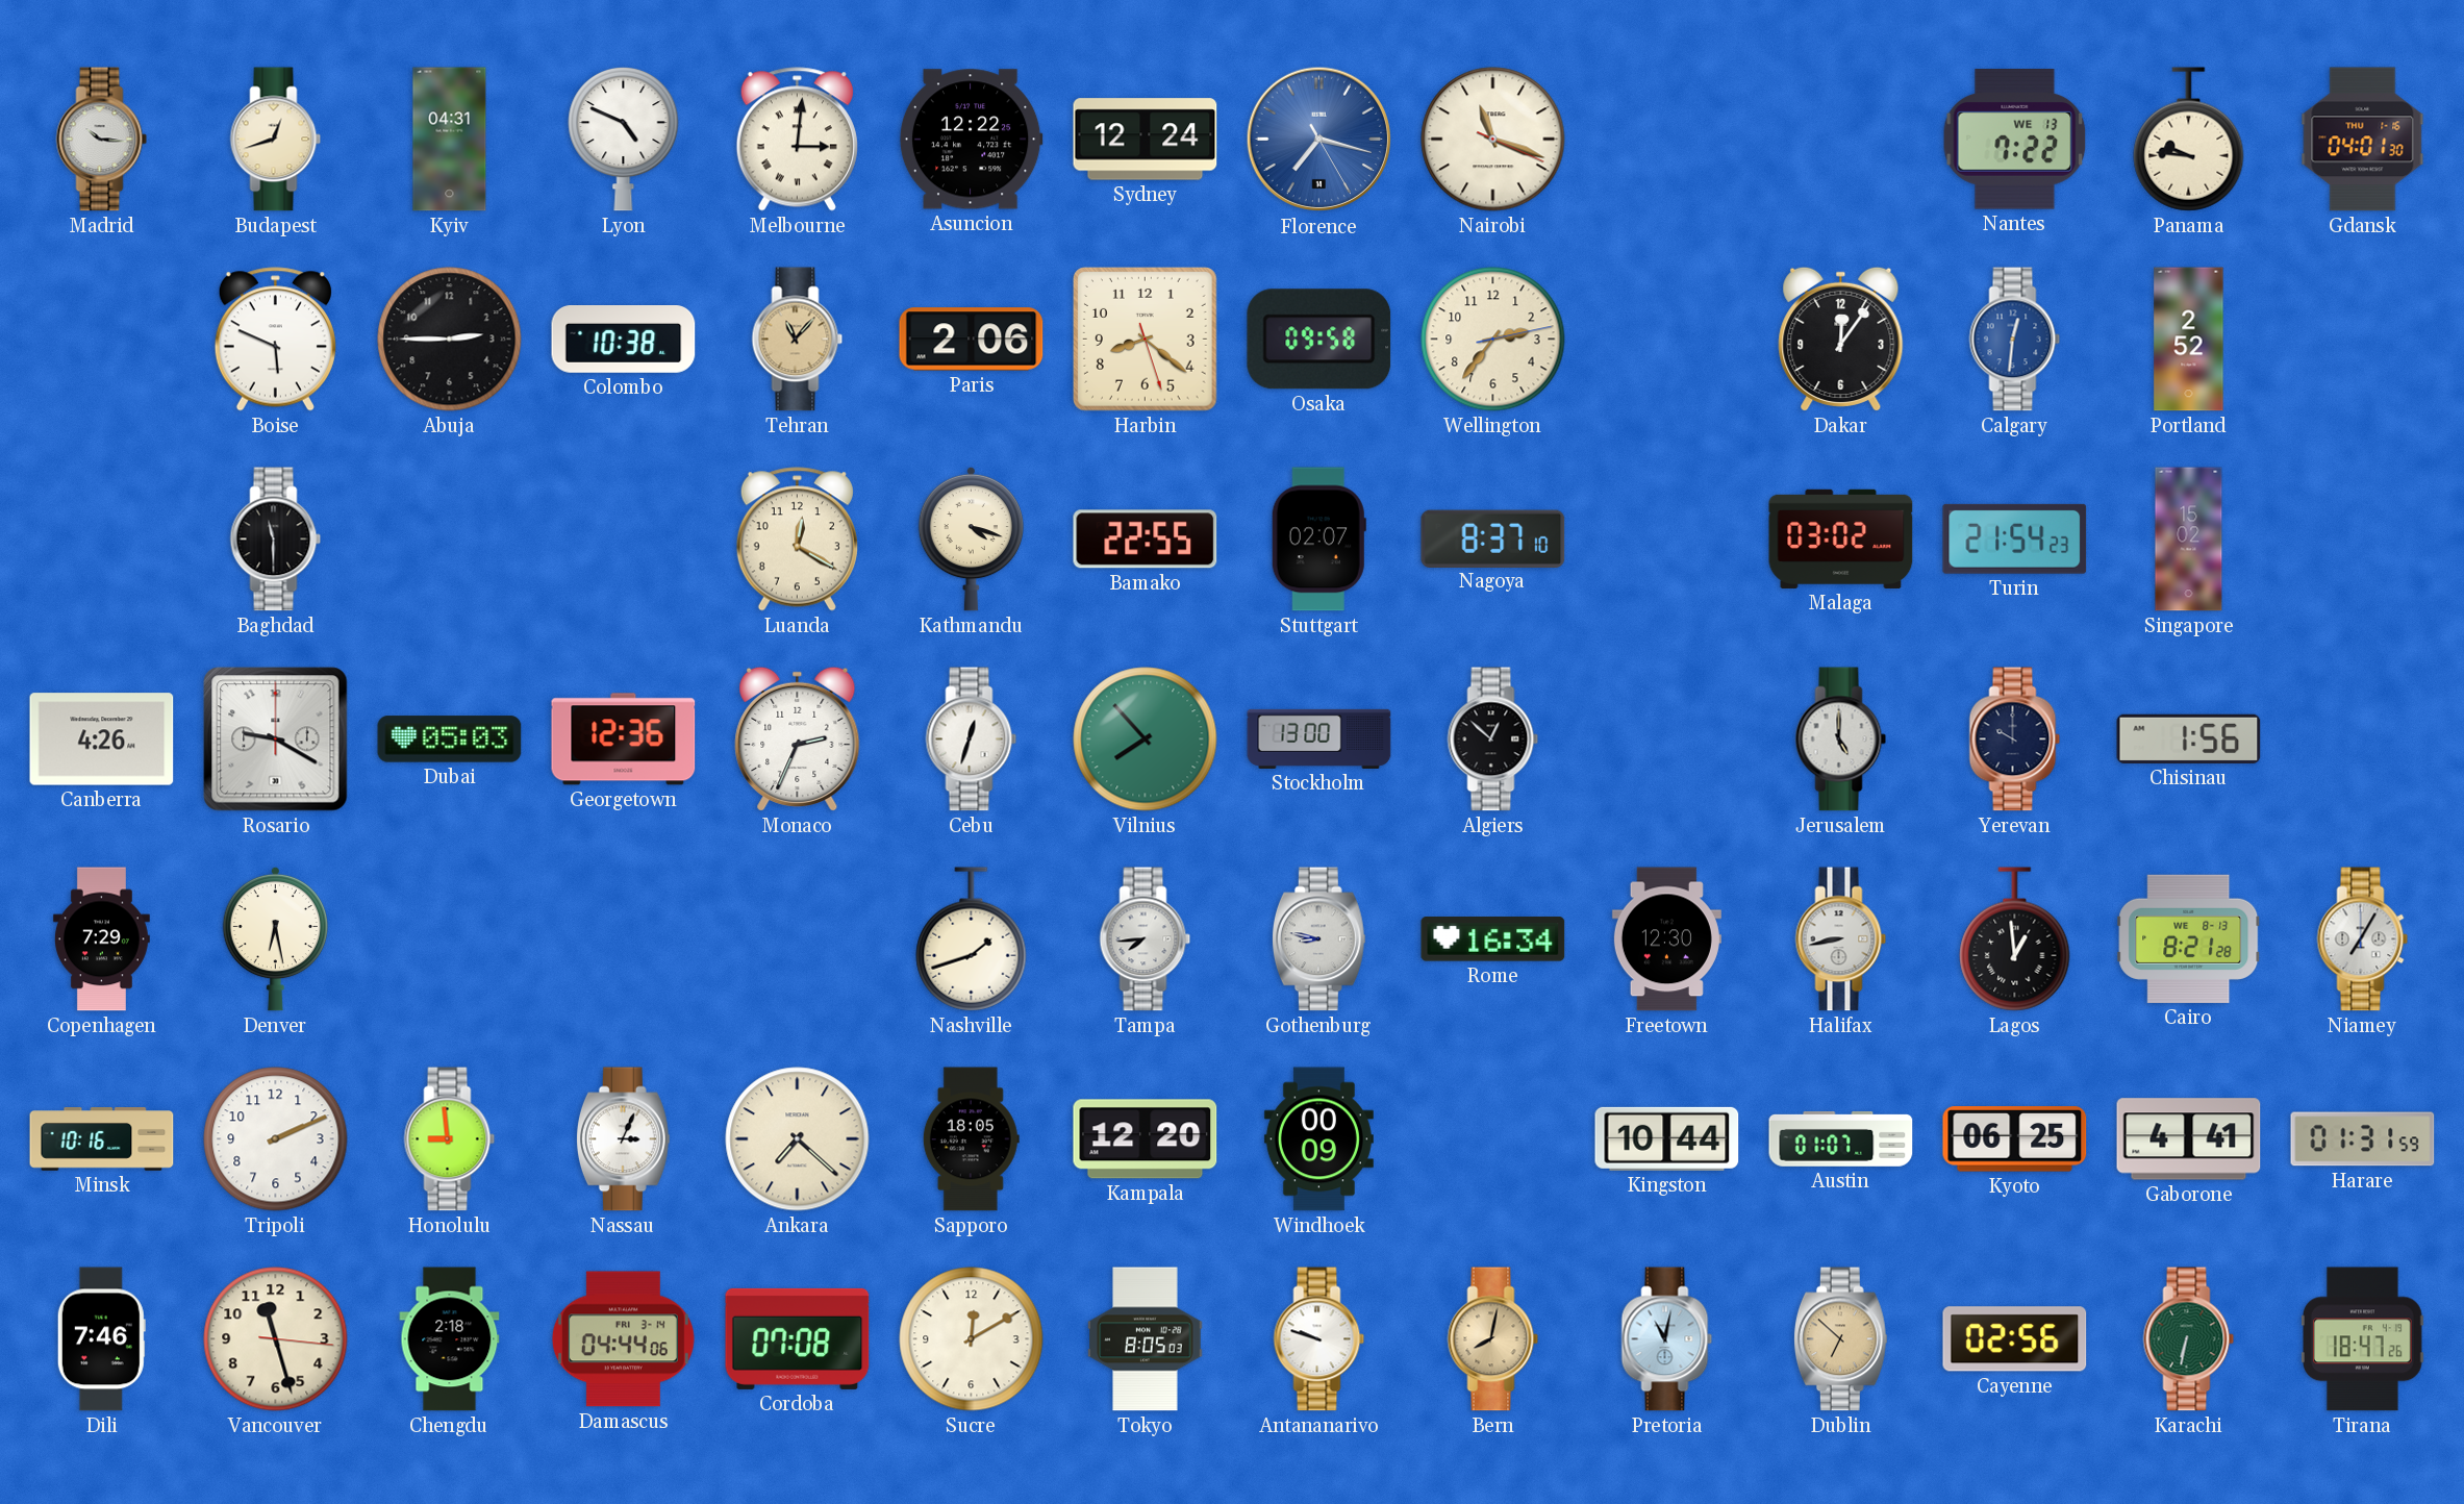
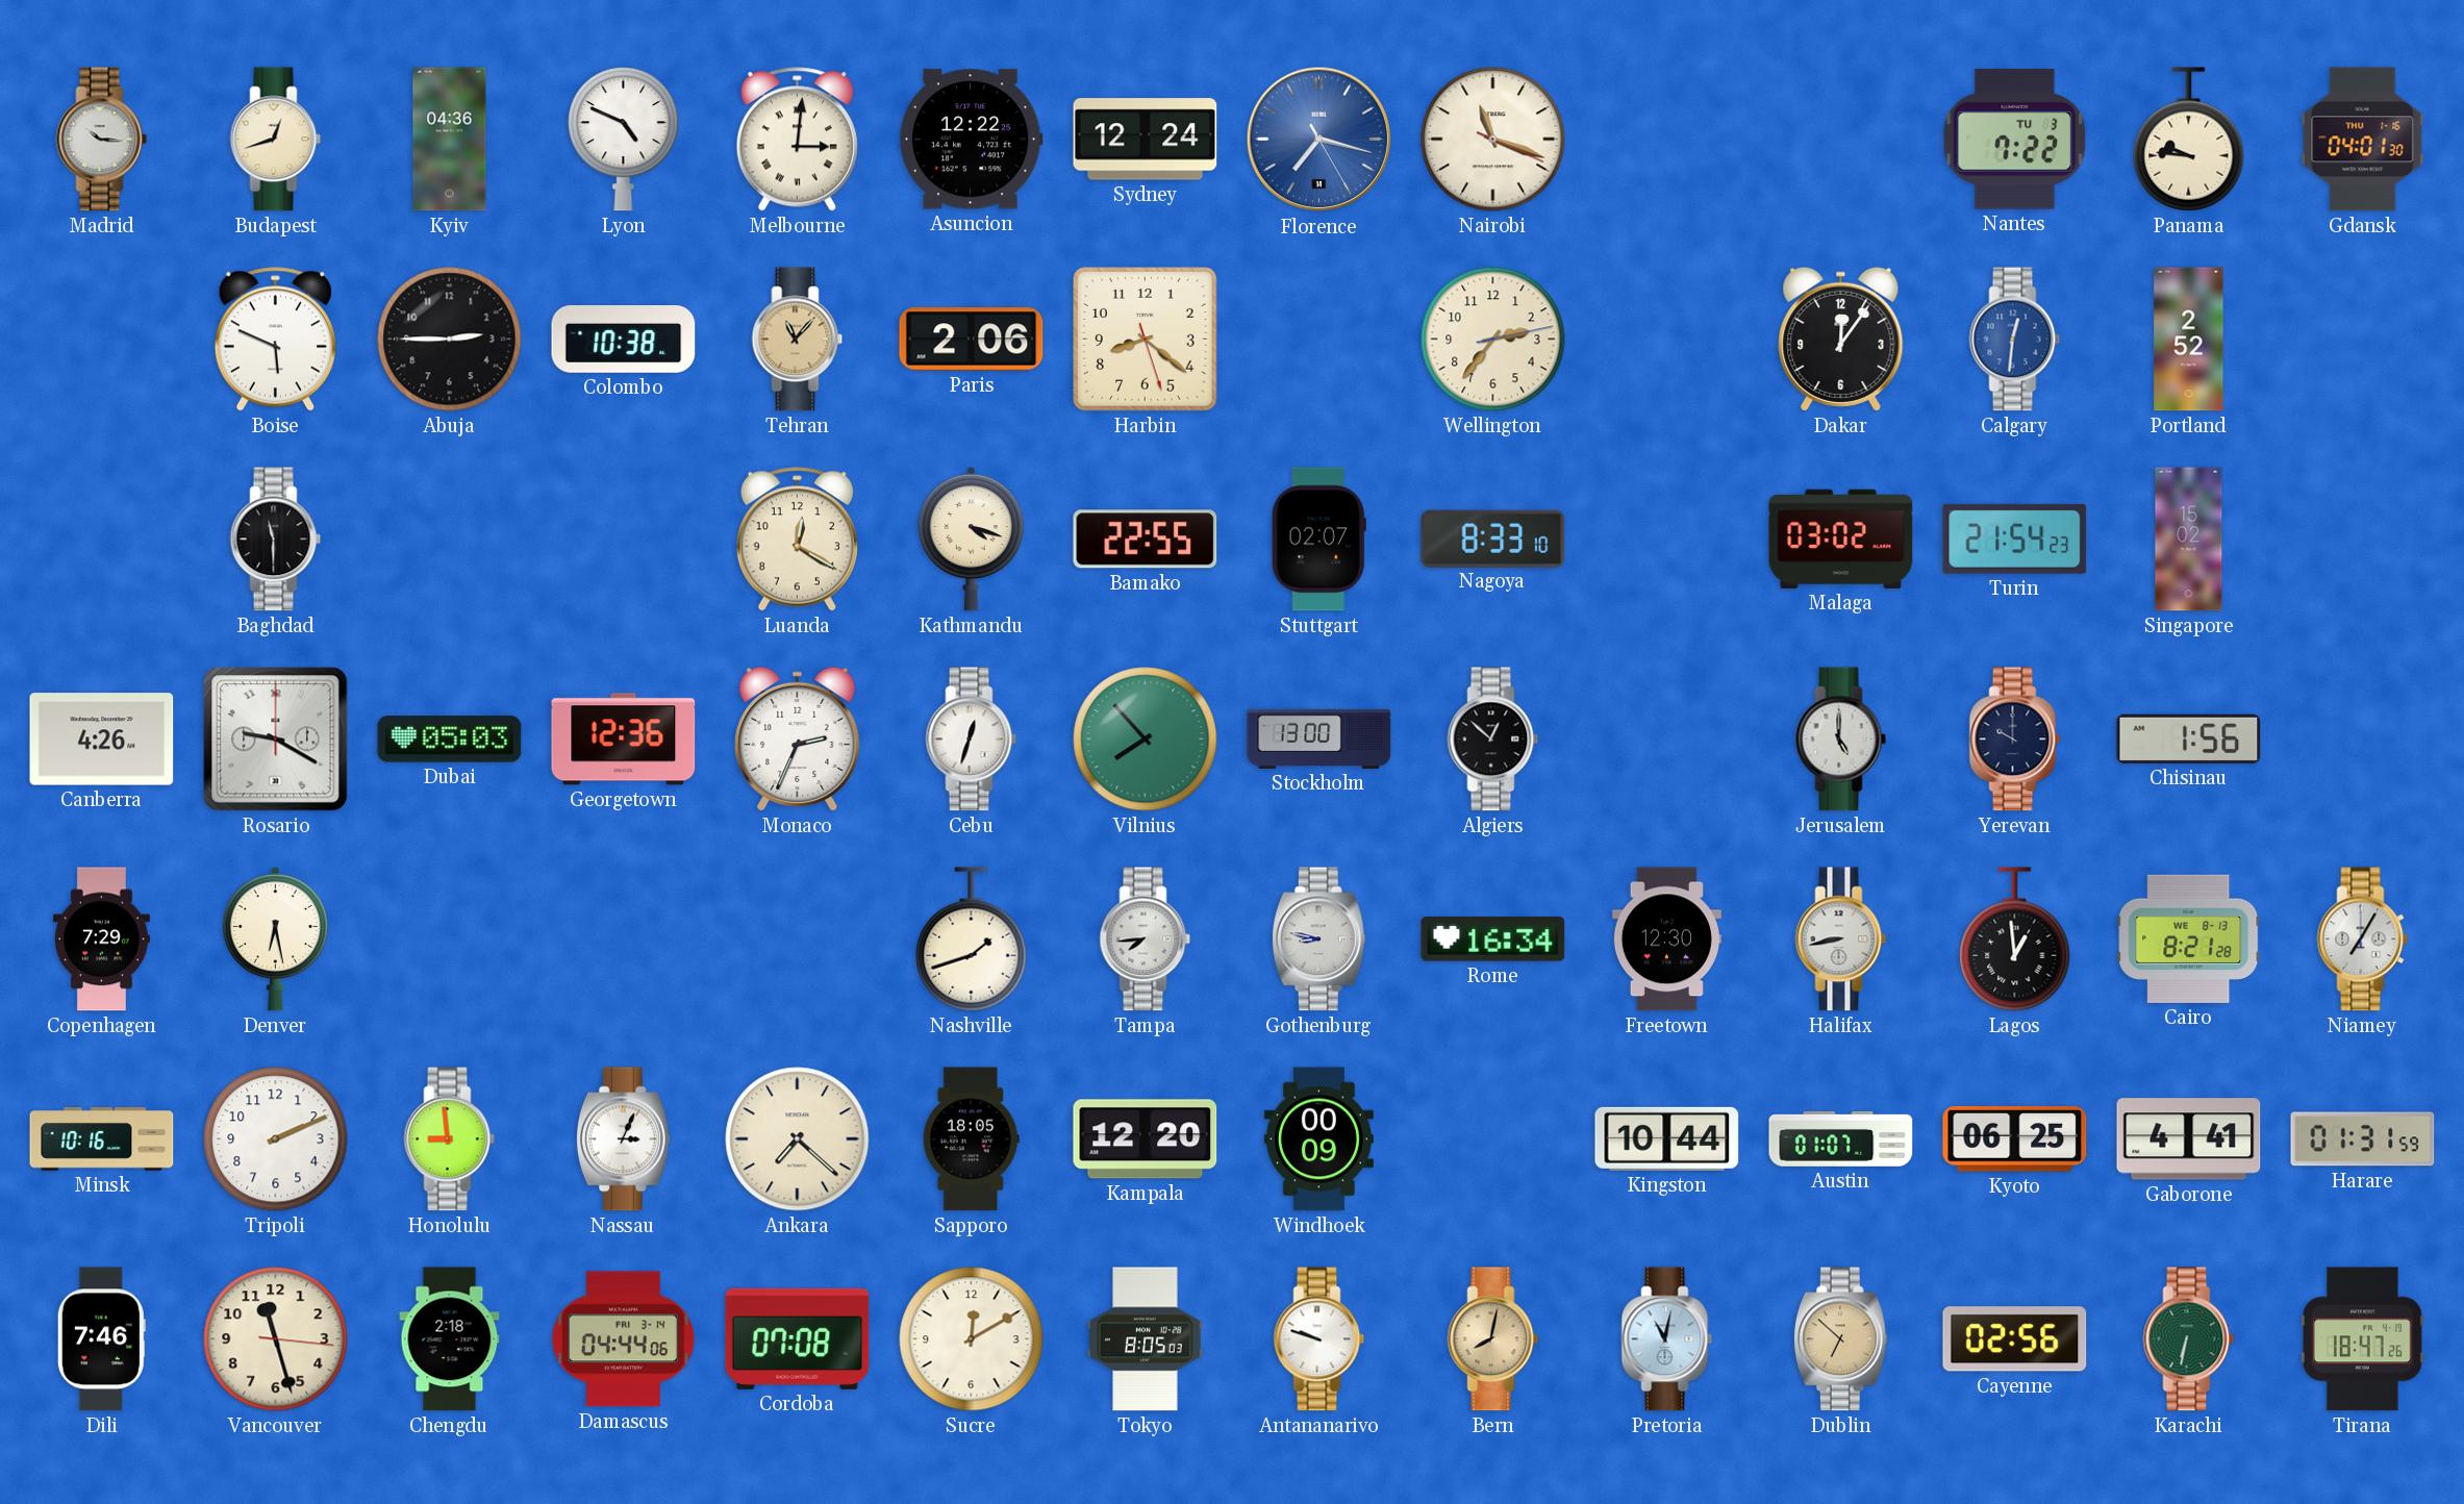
Kyiv: 04:31 -> 04:36 (450, 140)
Nantes date: WE 13 -> TU 3 (2015, 140)
Osaka: 09:58 -> none (1319, 340)
Nagoya: 8:37 -> 8:33 (1493, 538)
